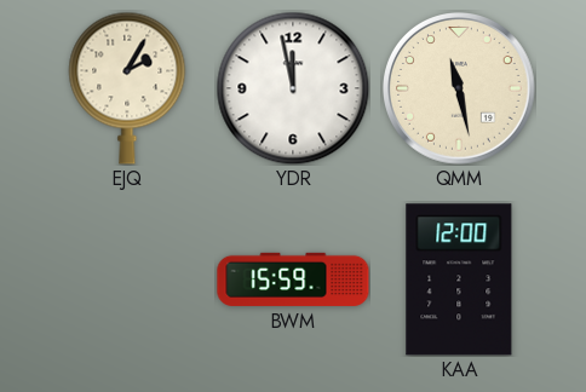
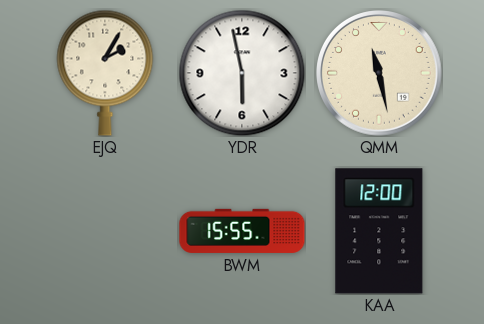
YDR: 11:58 -> 5:58 (242, 73)
BWM: 15:59 -> 15:55 (242, 231)
